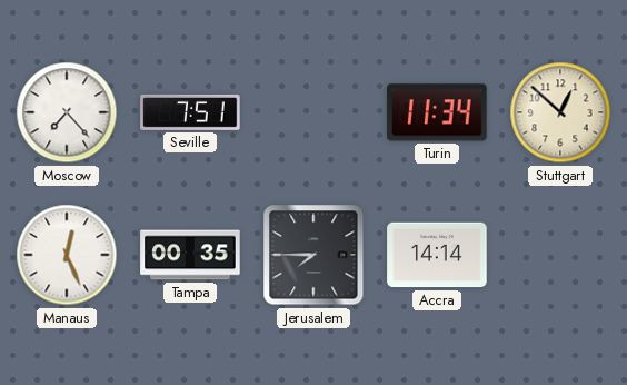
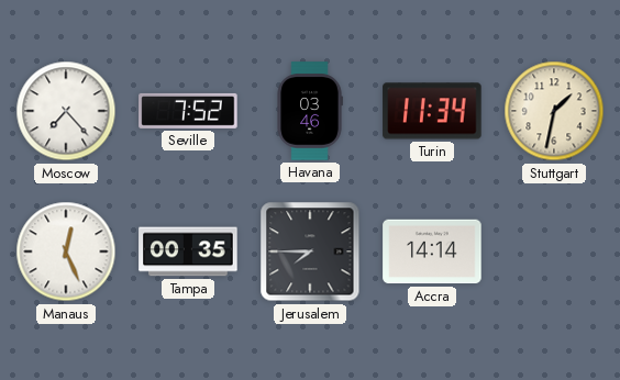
Seville: 7:51 -> 7:52 (188, 111)
Havana: none -> 03:46 (310, 111)
Stuttgart: 12:52 -> 1:32 (554, 111)
